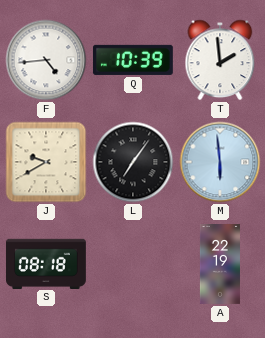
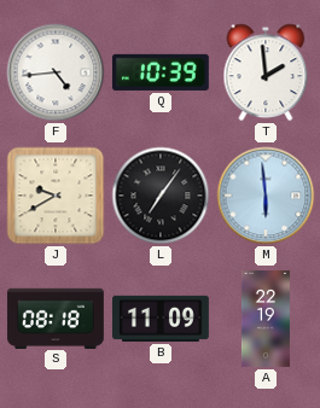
B: none -> 11:09 (162, 319)
